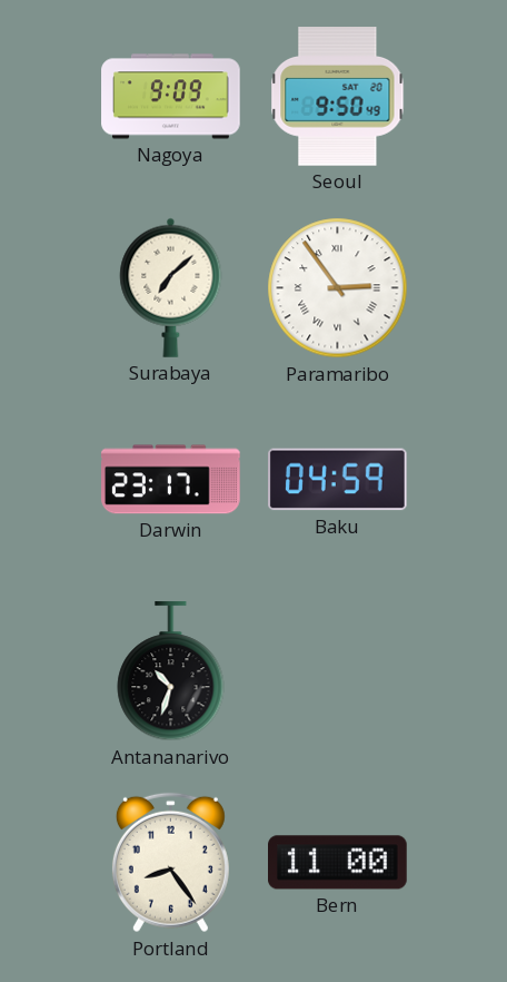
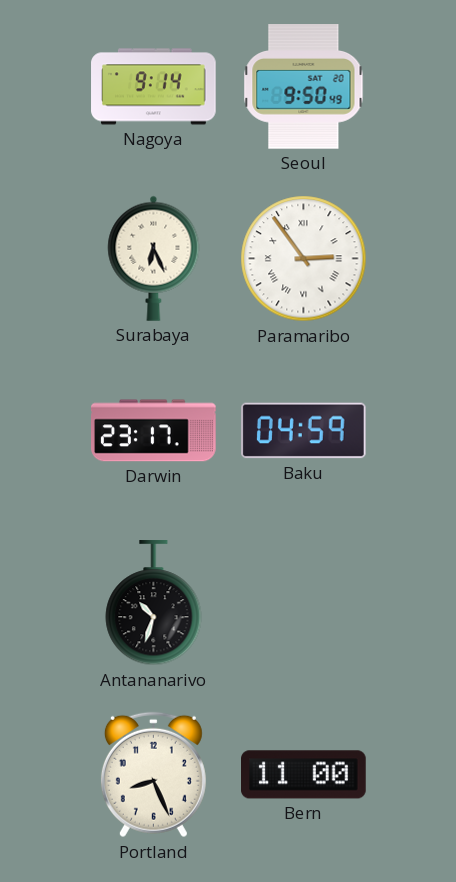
Nagoya: 9:09 -> 9:14 (154, 87)
Surabaya: 7:08 -> 6:26 (154, 258)
Portland: 8:24 -> 8:26 (153, 775)
